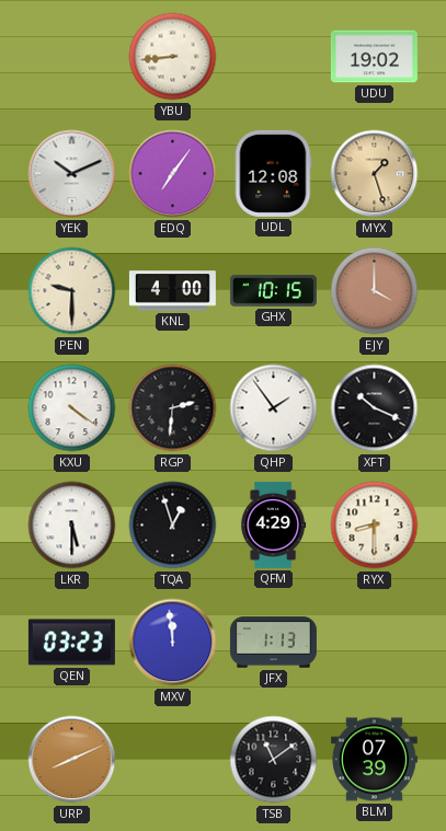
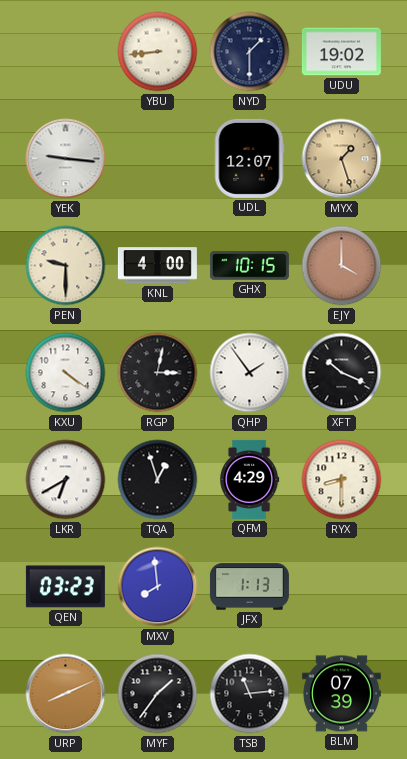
NYD: none -> 1:30 (250, 52)
YEK: 10:11 -> 9:16 (66, 159)
EDQ: 7:06 -> none (173, 174)
UDL: 12:08 -> 12:07 (249, 158)
RGP: 2:31 -> 3:02 (158, 373)
LKR: 5:30 -> 6:40 (66, 480)
MXV: 11:59 -> 7:59 (158, 587)
MYF: none -> 1:36 (158, 694)
TSB: 11:09 -> 11:14 (250, 694)
